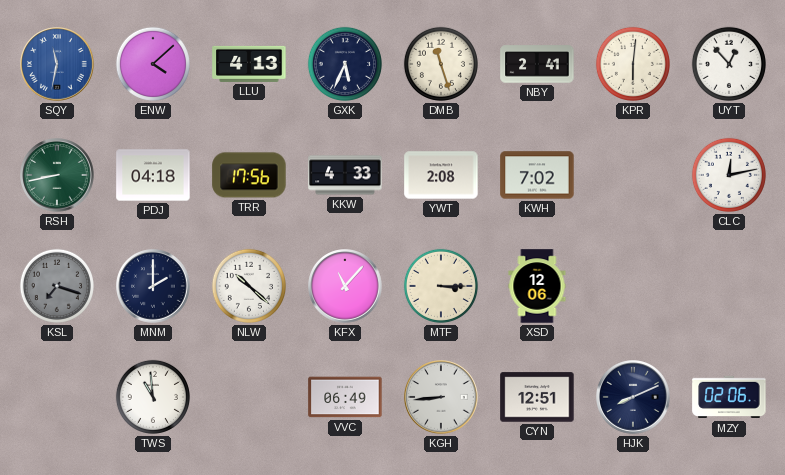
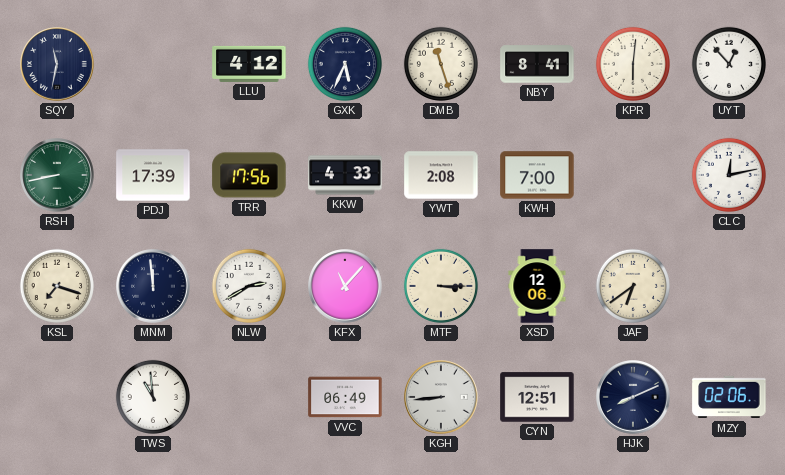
SQY dial: blue -> navy (57, 64)
ENW: 4:08 -> none (153, 64)
LLU: 4:13 -> 4:12 (249, 64)
NBY: 2:41 -> 8:41 (537, 64)
PDJ: 04:18 -> 17:39 (153, 175)
KWH: 7:02 -> 7:00 (537, 175)
KSL dial: grey -> cream (57, 286)
MNM: 2:00 -> 11:59 (153, 286)
NLW: 10:22 -> 2:40 (249, 286)
JAF: none -> 6:39 (633, 286)
